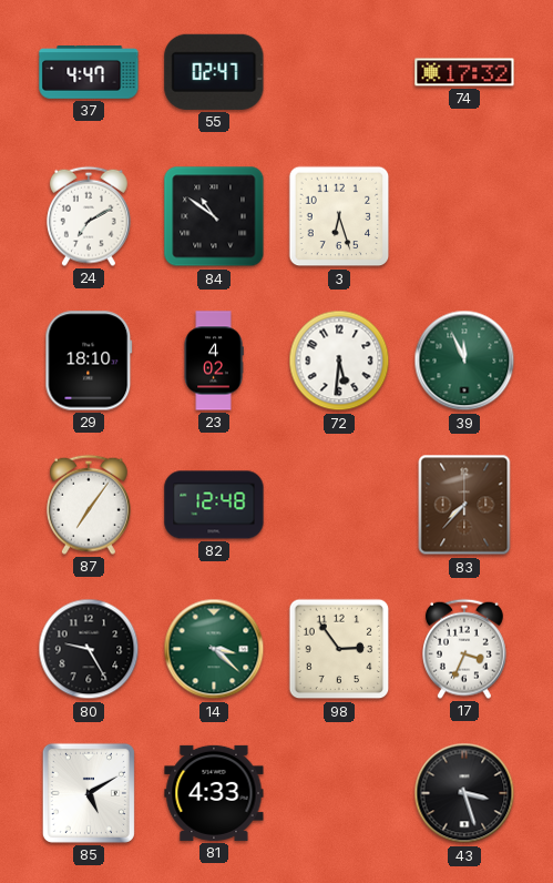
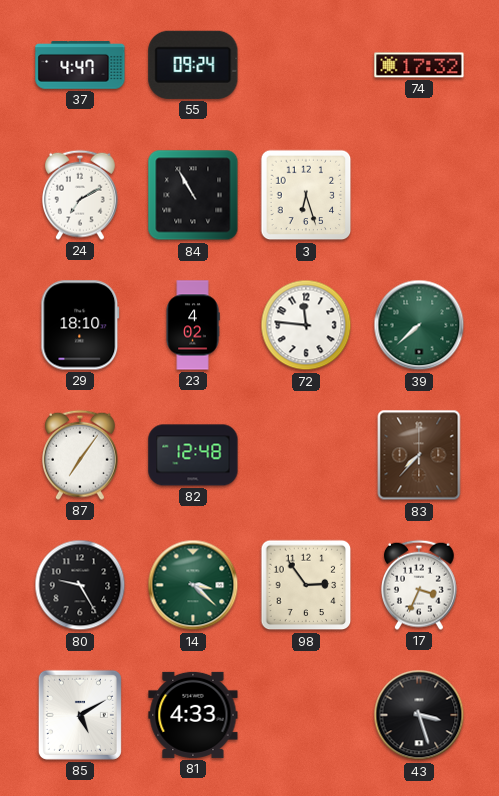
55: 02:47 -> 09:24 (193, 65)
84: 10:51 -> 10:55 (193, 195)
72: 5:31 -> 11:46 (306, 325)
39: 11:56 -> 7:38 (419, 325)
